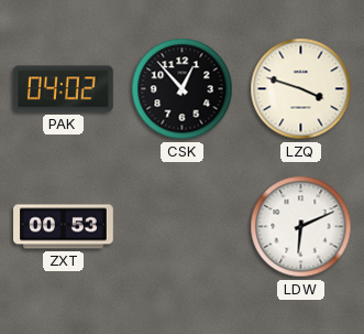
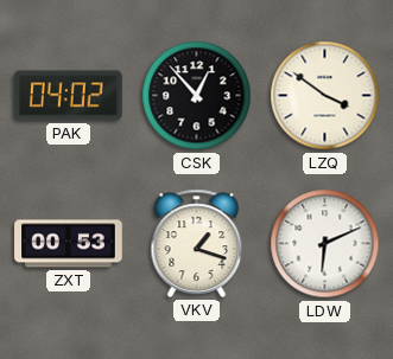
LZQ: 3:48 -> 3:51 (325, 96)
VKV: none -> 1:18 (197, 243)
